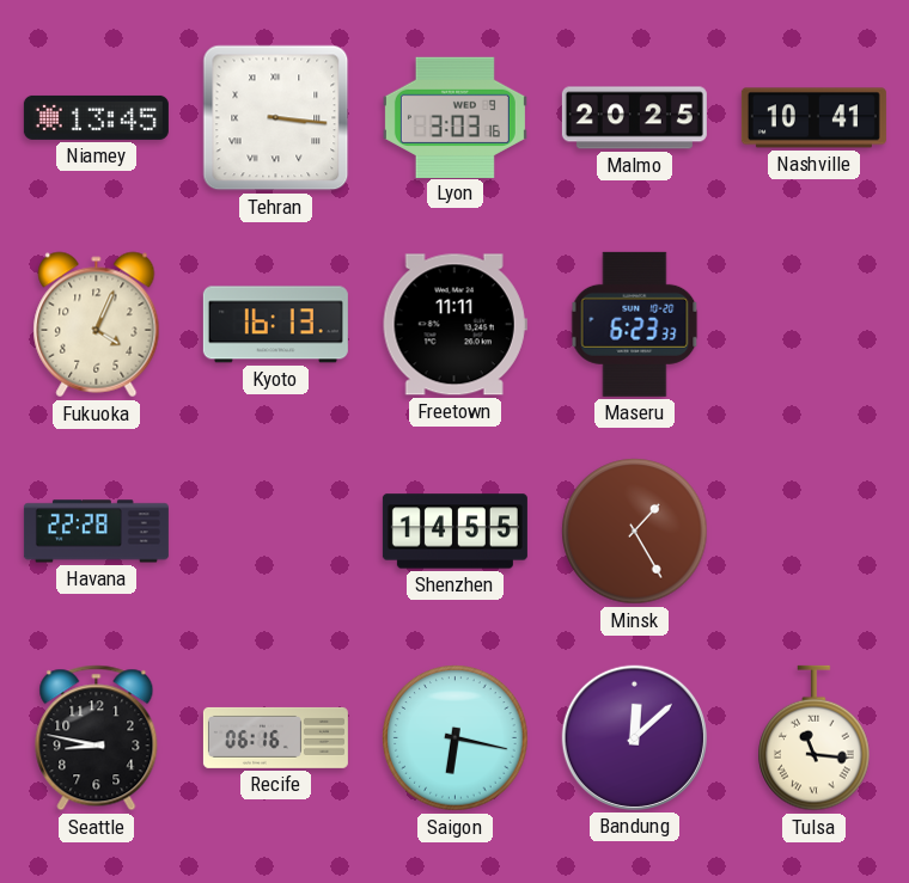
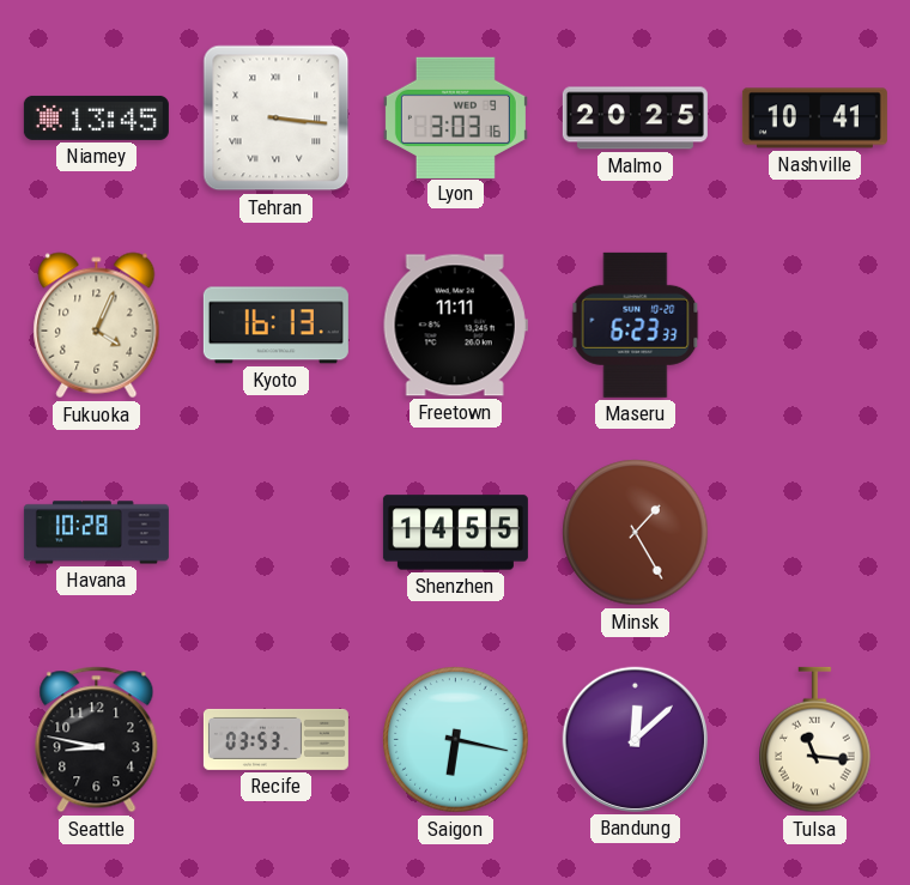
Havana: 22:28 -> 10:28 (96, 533)
Recife: 06:16 -> 03:53 (275, 739)
